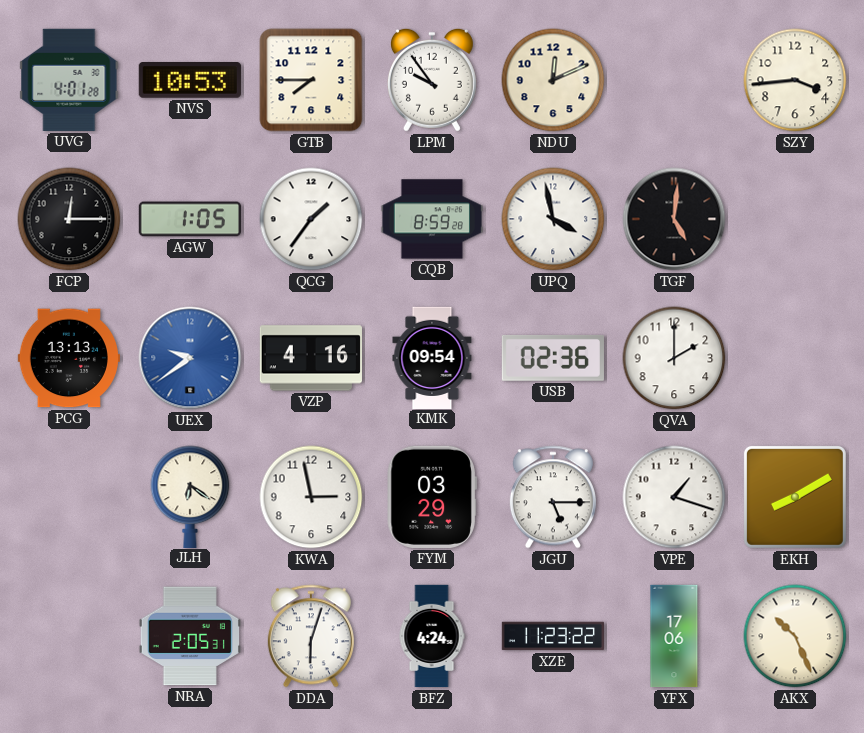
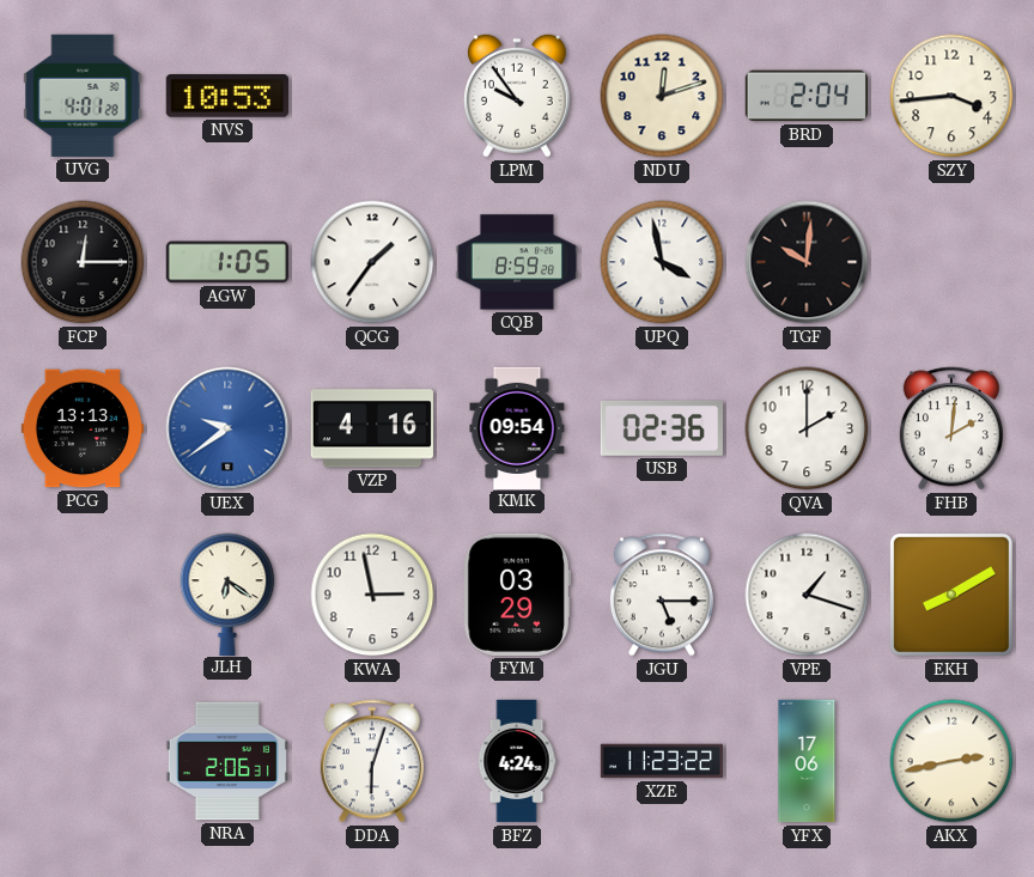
GTB: 7:45 -> none (311, 80)
NDU: 12:11 -> 12:12 (662, 96)
BRD: none -> 2:04 (807, 96)
TGF: 5:01 -> 10:01 (807, 262)
FHB: none -> 2:01 (951, 428)
NRA: 2:05 -> 2:06 (227, 761)
AKX: 10:26 -> 2:43 (951, 761)
